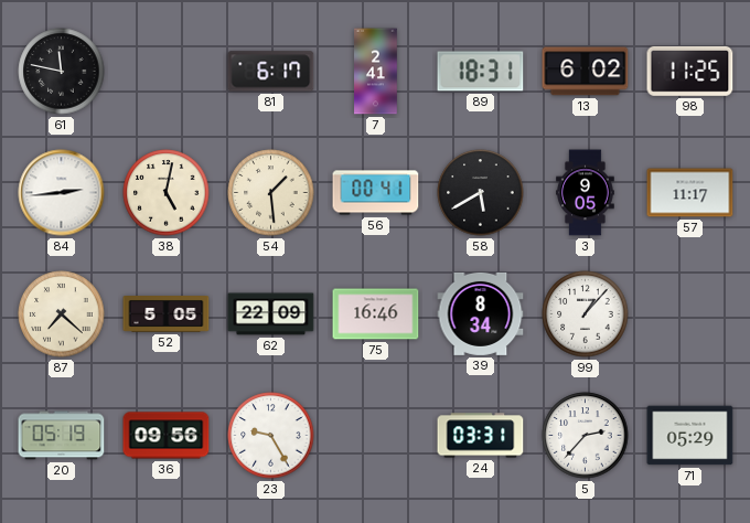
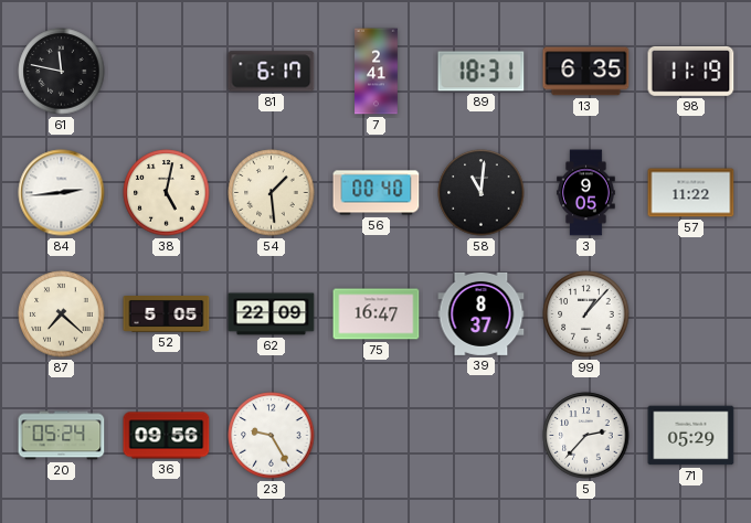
13: 6:02 -> 6:35 (586, 72)
98: 11:25 -> 11:19 (691, 71)
56: 00:41 -> 00:40 (377, 193)
58: 5:40 -> 11:01 (482, 193)
57: 11:17 -> 11:22 (691, 193)
75: 16:46 -> 16:47 (377, 314)
39: 8:34 -> 8:37 (482, 313)
20: 05:19 -> 05:24 (62, 436)
24: 03:31 -> none (481, 436)
